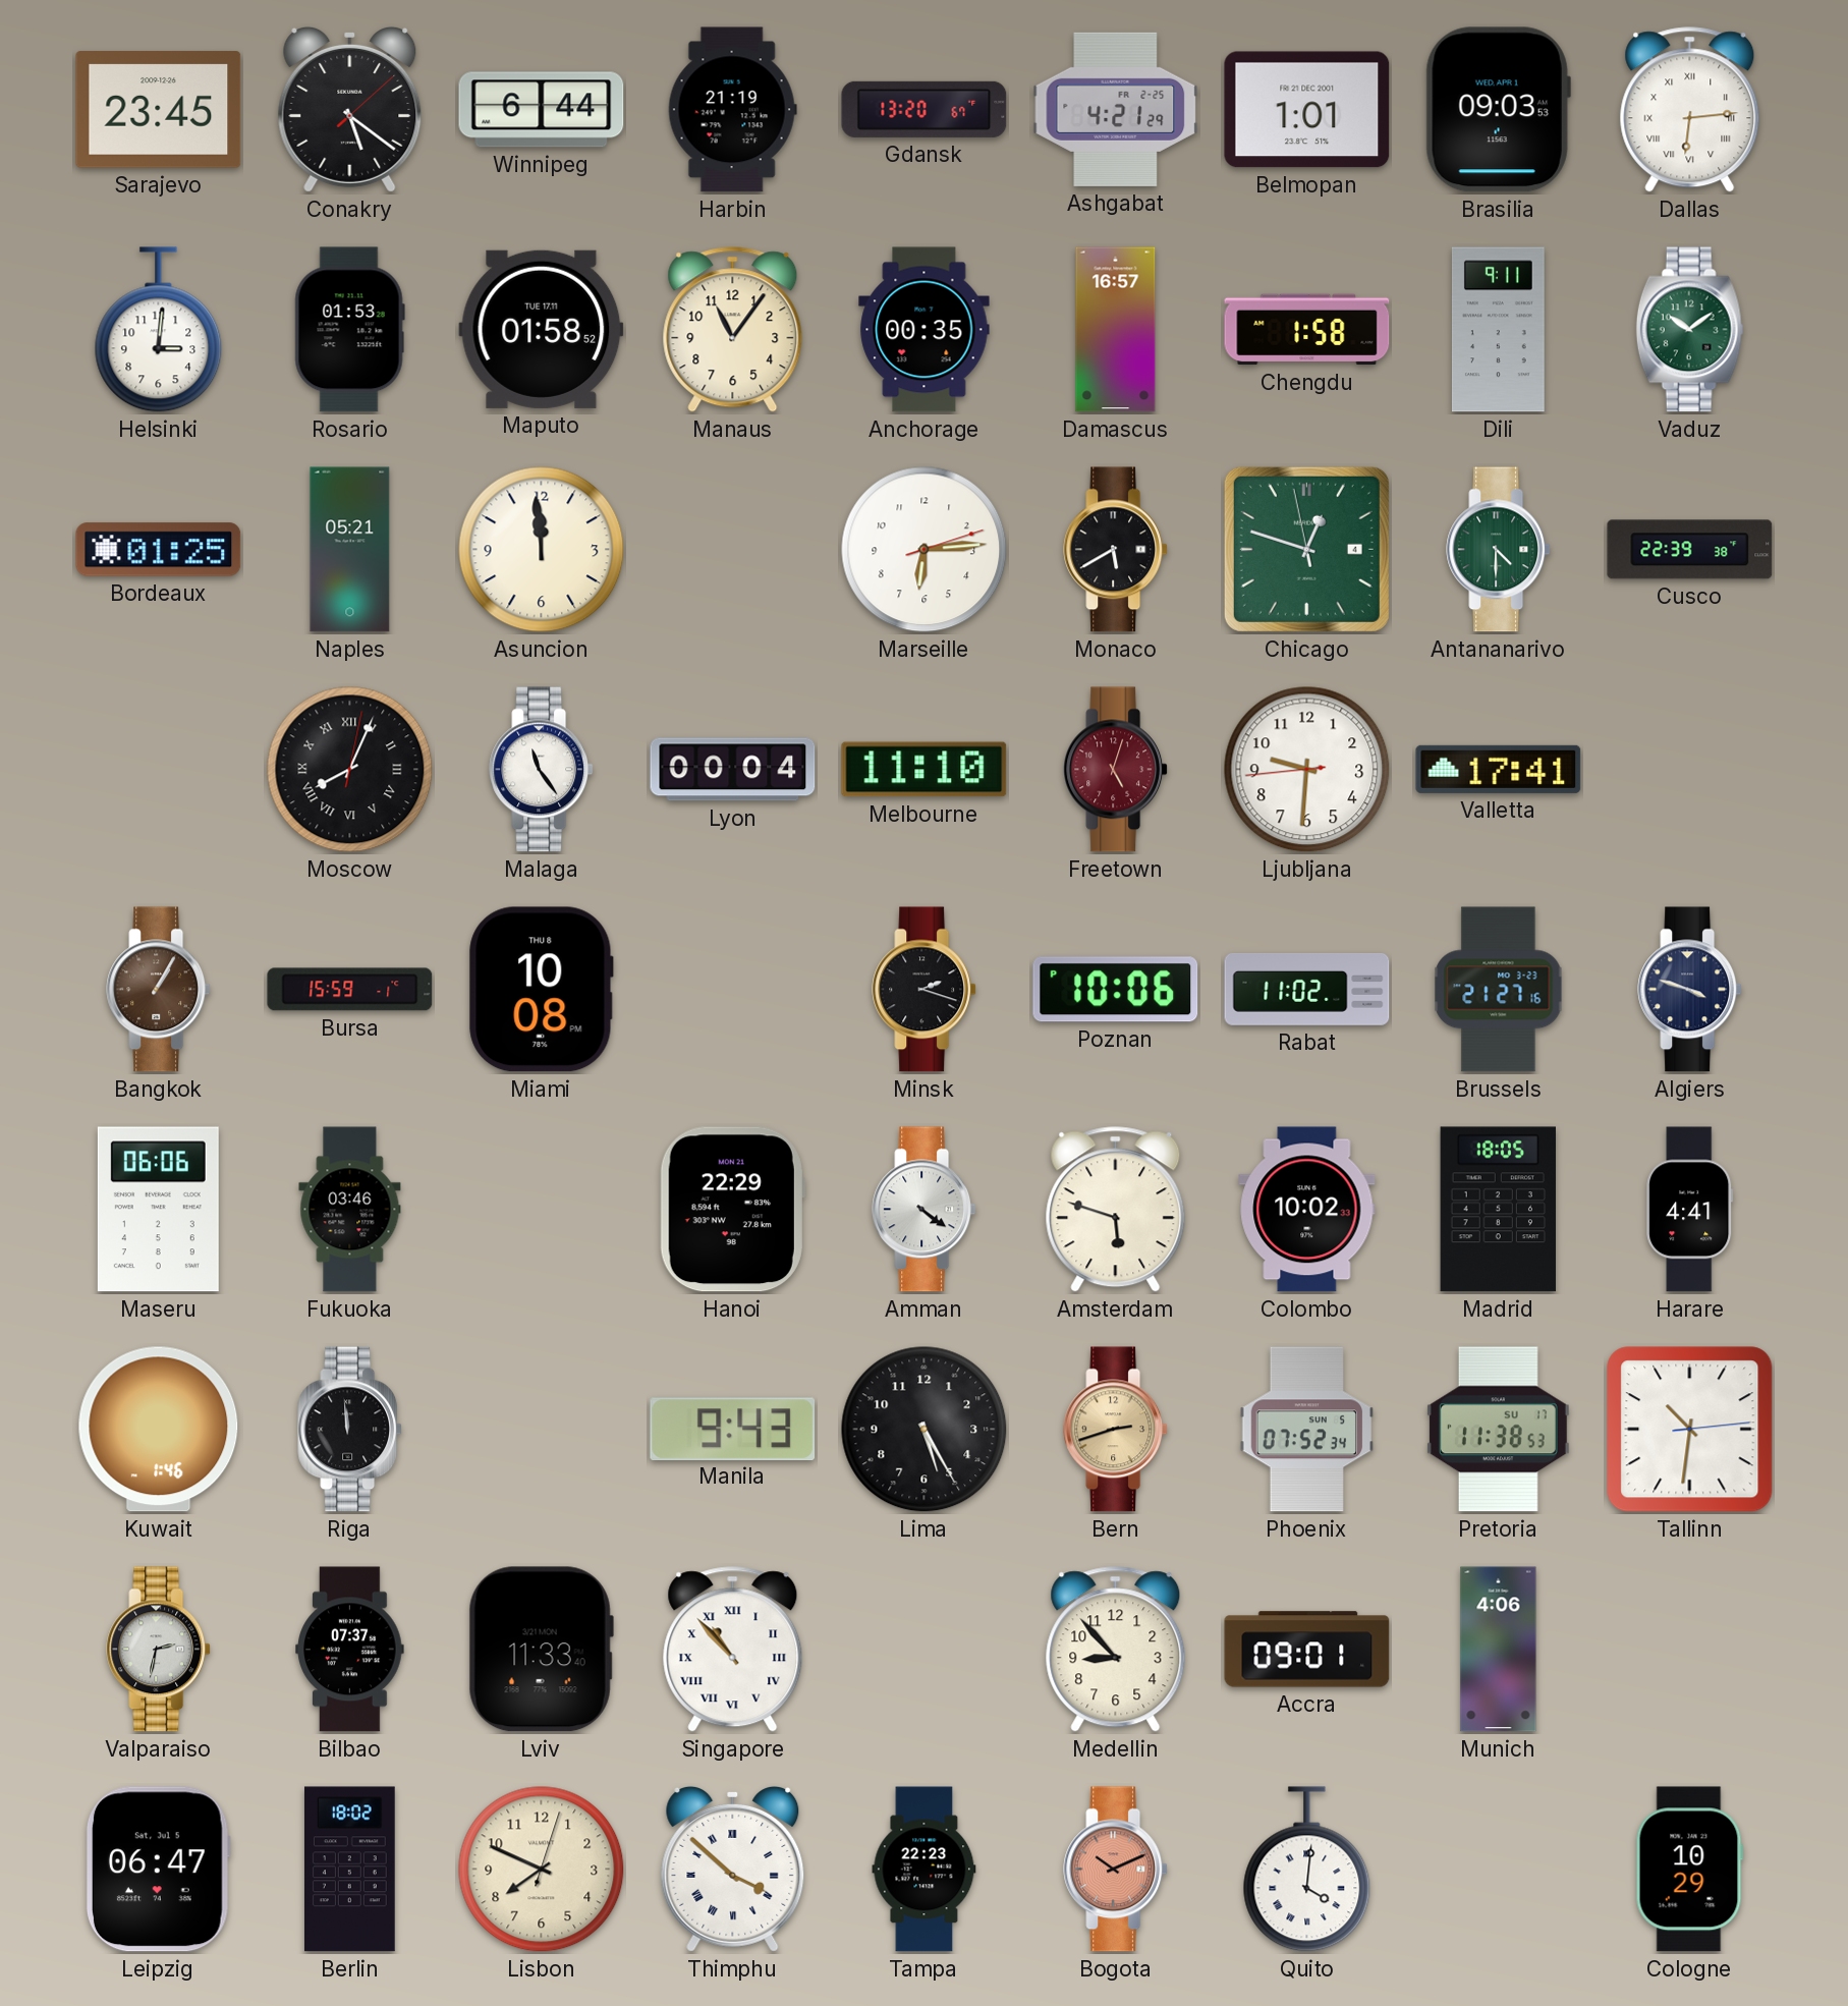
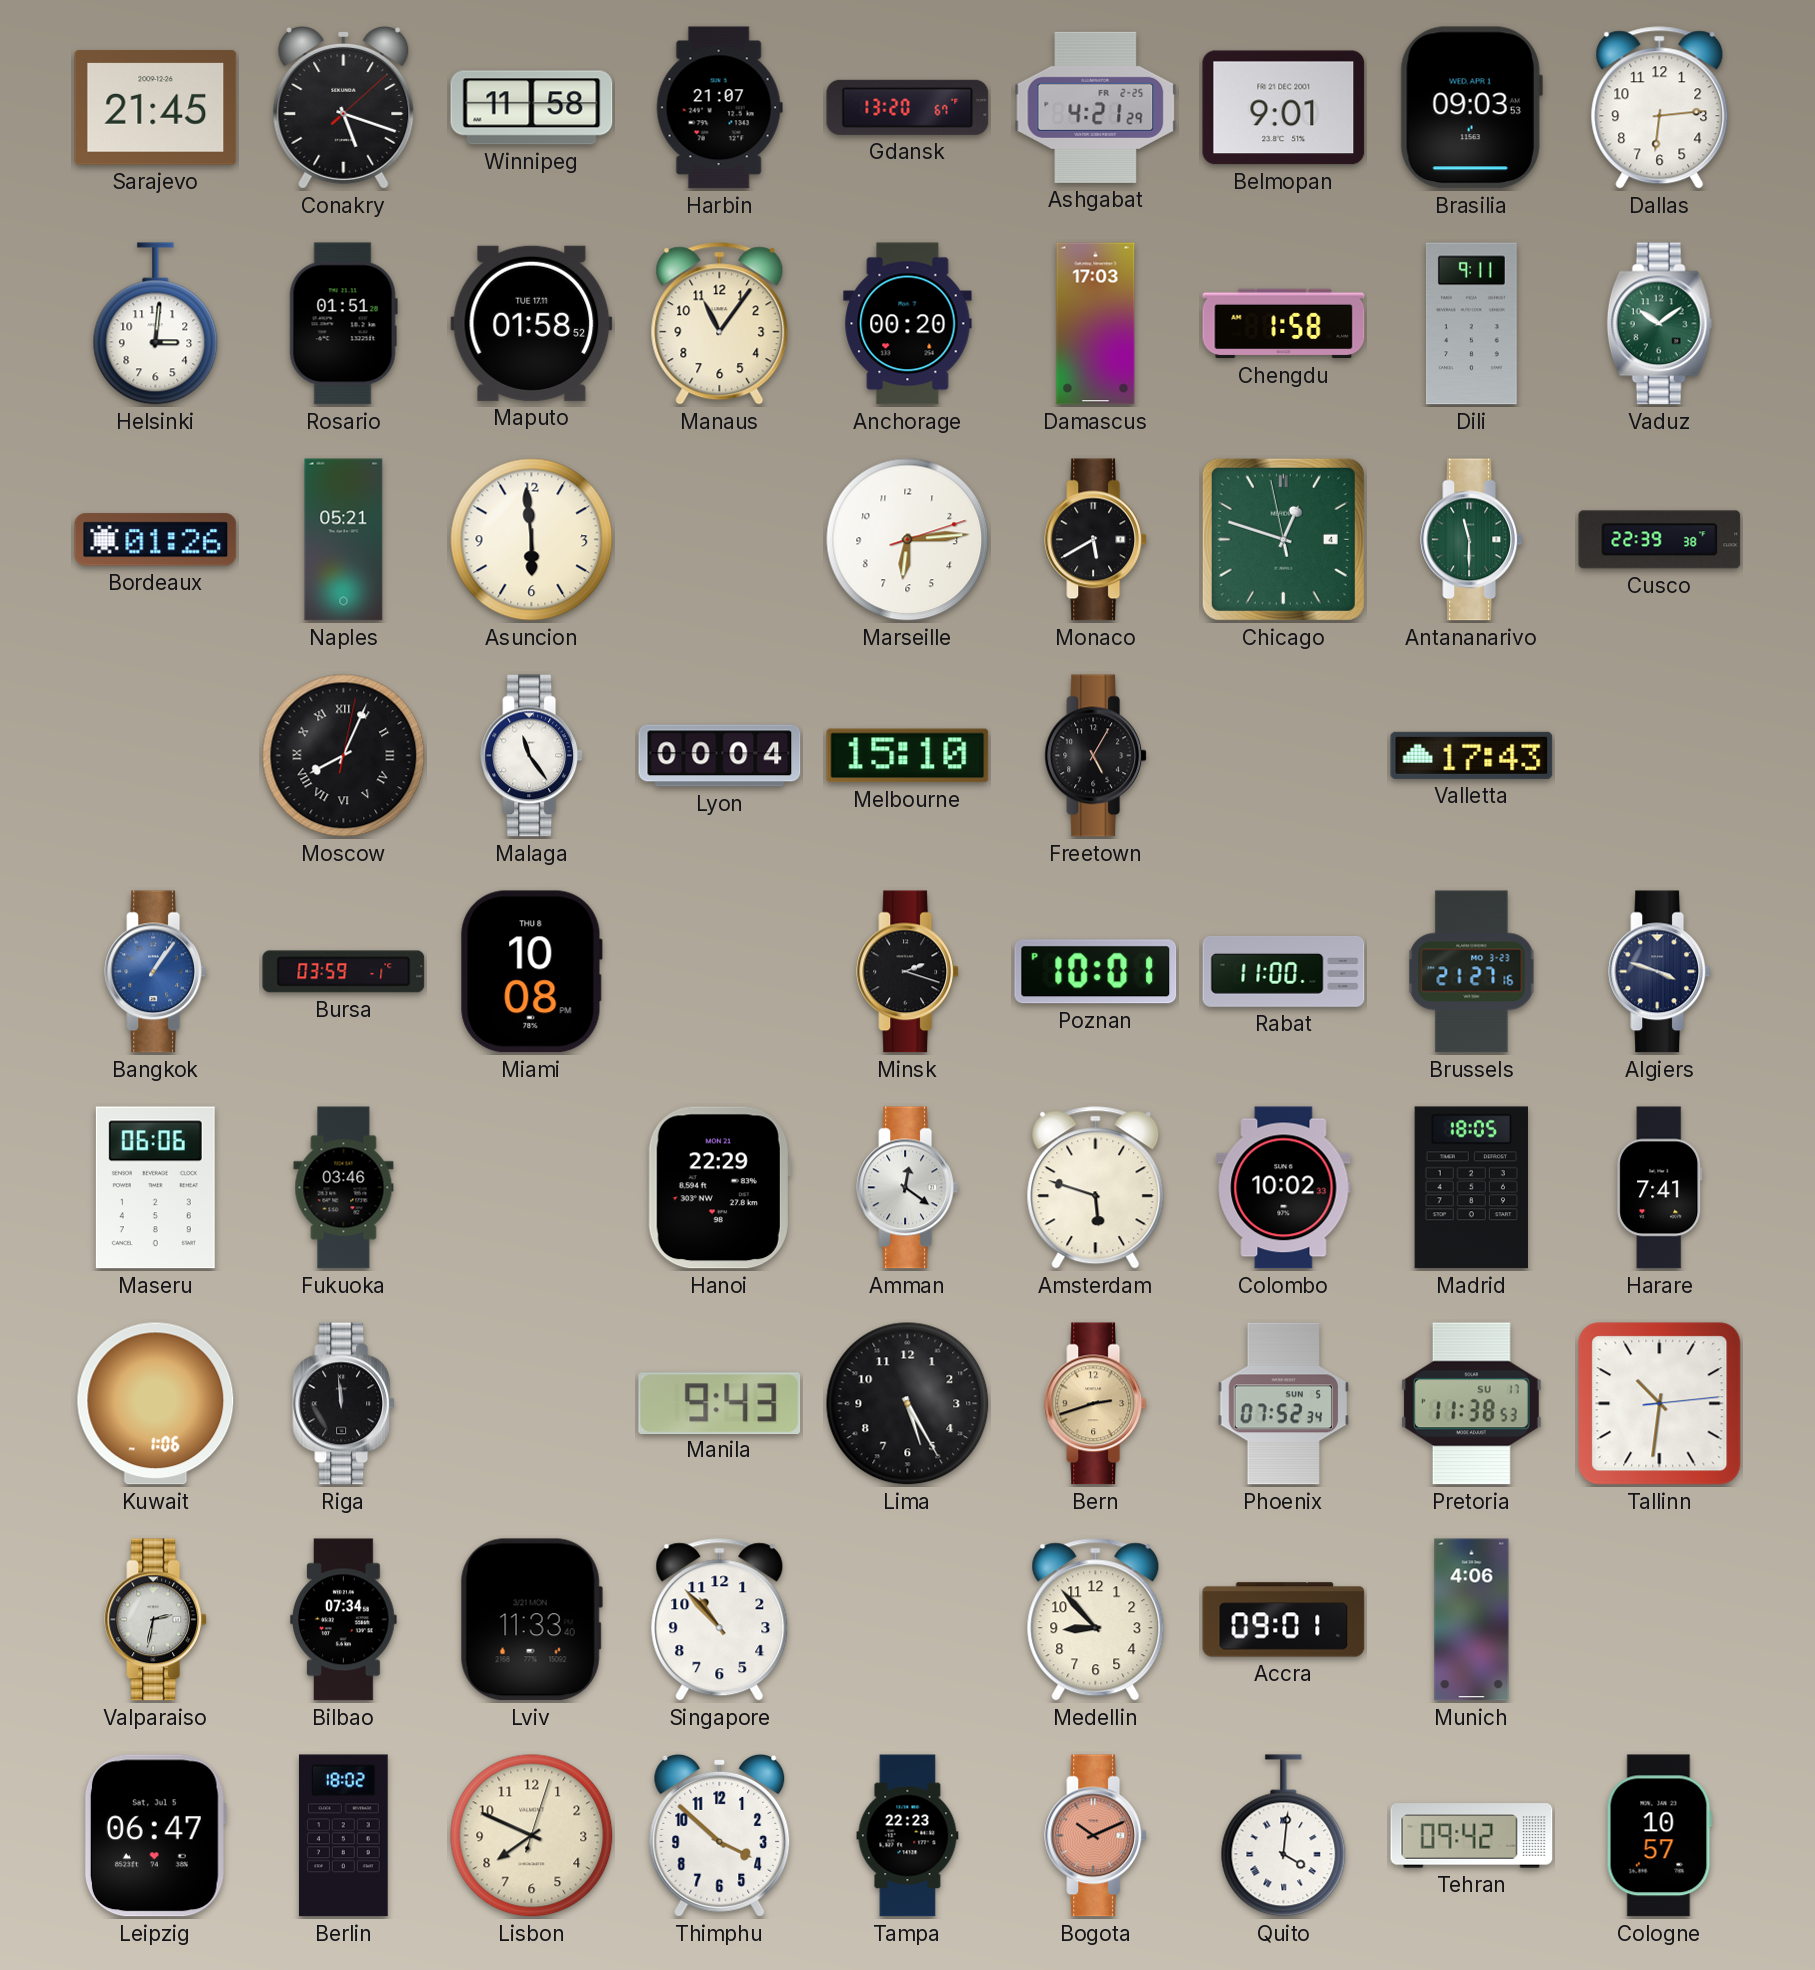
Sarajevo: 23:45 -> 21:45 (156, 108)
Conakry: 5:21 -> 5:18 (344, 107)
Winnipeg: 6:44 -> 11:58 (532, 108)
Harbin: 21:19 -> 21:07 (719, 108)
Belmopan: 1:01 -> 9:01 (1284, 108)
Dallas numerals: Roman -> Arabic (1660, 108)
Rosario: 01:53 -> 01:51 (343, 324)
Anchorage: 00:35 -> 00:20 (908, 324)
Damascus: 16:57 -> 17:03 (1096, 324)
Bordeaux: 01:25 -> 01:26 (156, 540)
Asuncion: 11:59 -> 5:59 (532, 540)
Antananarivo: 4:30 -> 11:30 (1472, 540)
Melbourne: 11:10 -> 15:10 (908, 756)
Freetown: 5:03 -> 5:05 (1096, 756)
Freetown dial: burgundy -> black (1096, 756)
Ljubljana: 9:30 -> none (1307, 770)
Valletta: 17:41 -> 17:43 (1472, 755)
Bangkok: 1:05 -> 1:06 (156, 972)
Bangkok dial: brown -> blue (156, 972)
Bursa: 15:59 -> 03:59 (344, 972)
Poznan: 10:06 -> 10:01 (1096, 972)
Rabat: 11:02 -> 11:00 (1284, 972)
Amman: 4:21 -> 12:21 (908, 1188)
Harare: 4:41 -> 7:41 (1660, 1188)
Kuwait: 1:46 -> 1:06 (156, 1404)
Bilbao: 07:37 -> 07:34 (344, 1620)
Singapore numerals: Roman -> Arabic (720, 1620)
Thimphu numerals: Roman -> Arabic (720, 1835)
Tehran: none -> 09:42 (1472, 1836)
Cologne: 10:29 -> 10:57 (1659, 1836)
